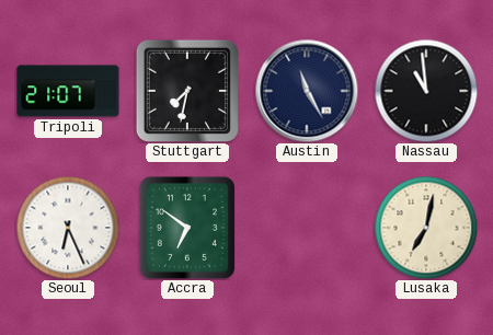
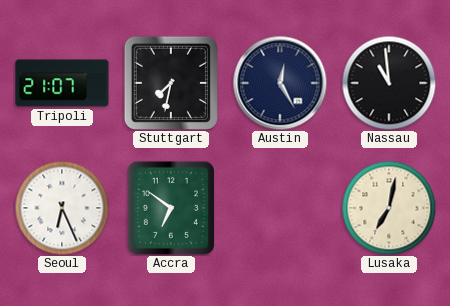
Austin: 11:25 -> 12:25 (280, 83)
